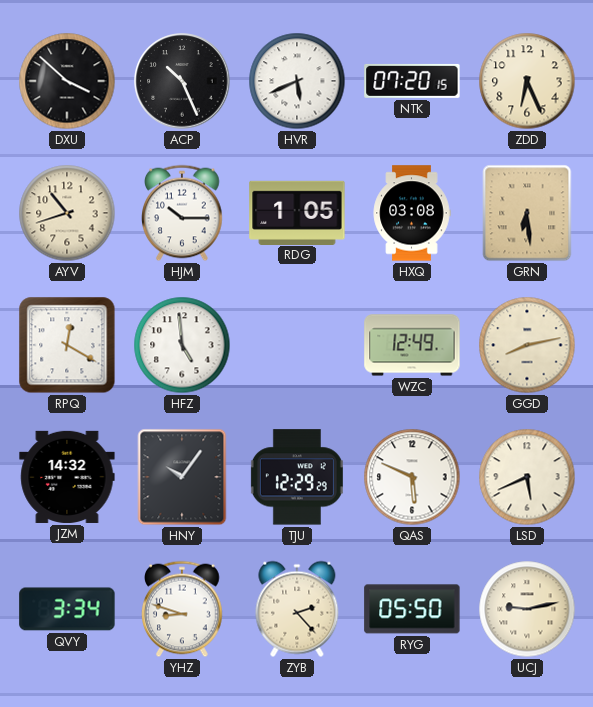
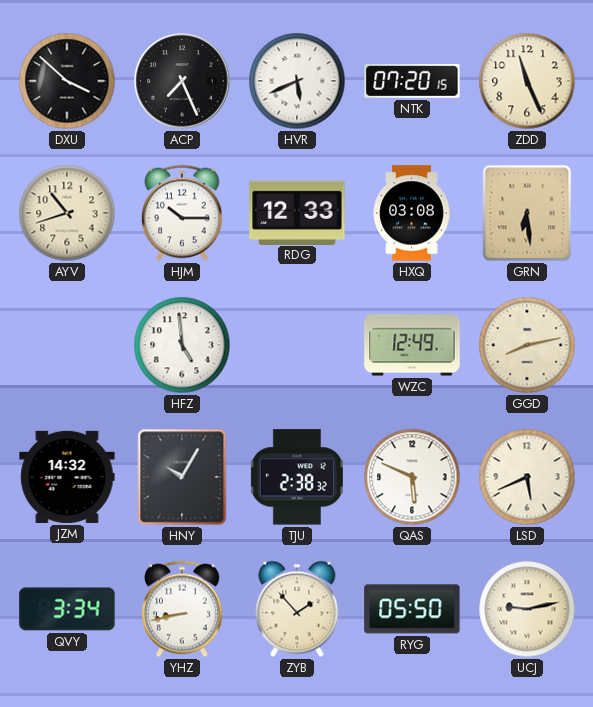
ACP: 10:26 -> 7:26 (182, 81)
ZDD: 6:26 -> 11:26 (527, 81)
RDG: 1:05 -> 12:33 (297, 212)
RPQ: 12:20 -> none (67, 345)
HNY: 10:06 -> 10:05 (182, 477)
TJU: 12:29 -> 2:38 (297, 477)
YHZ: 8:48 -> 8:43 (182, 609)
ZYB: 2:23 -> 1:53 (297, 609)
